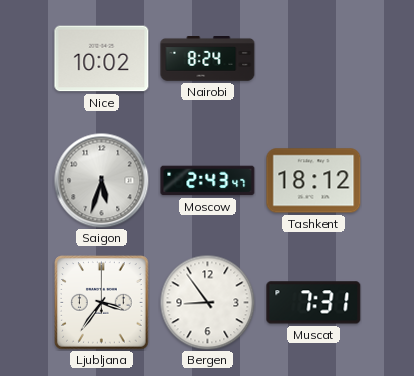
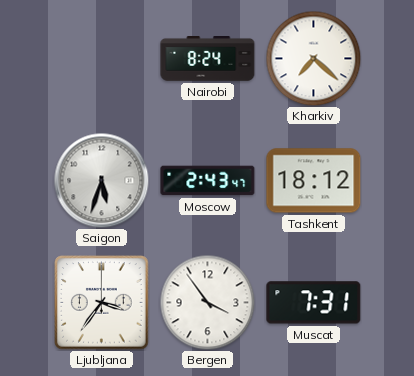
Nice: 10:02 -> none (102, 59)
Kharkiv: none -> 7:22 (313, 58)
Bergen: 8:54 -> 3:54 (207, 302)
